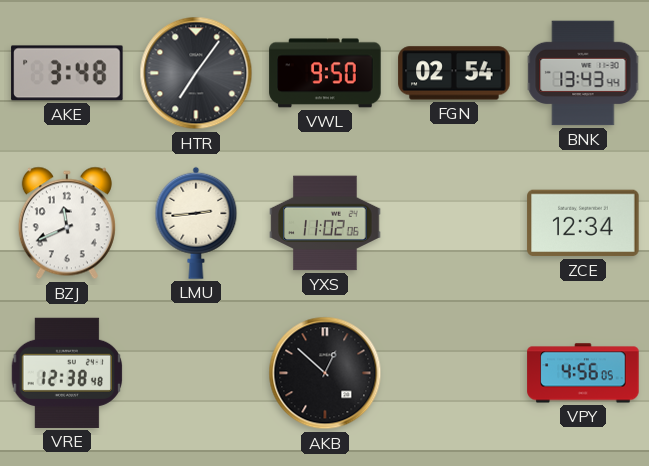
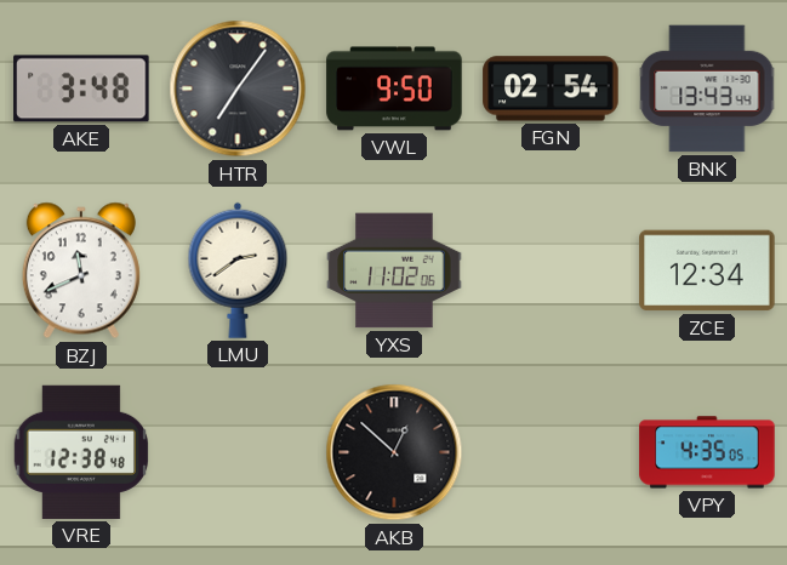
LMU: 2:44 -> 2:39 (238, 270)
VPY: 4:56 -> 4:35 (707, 452)
